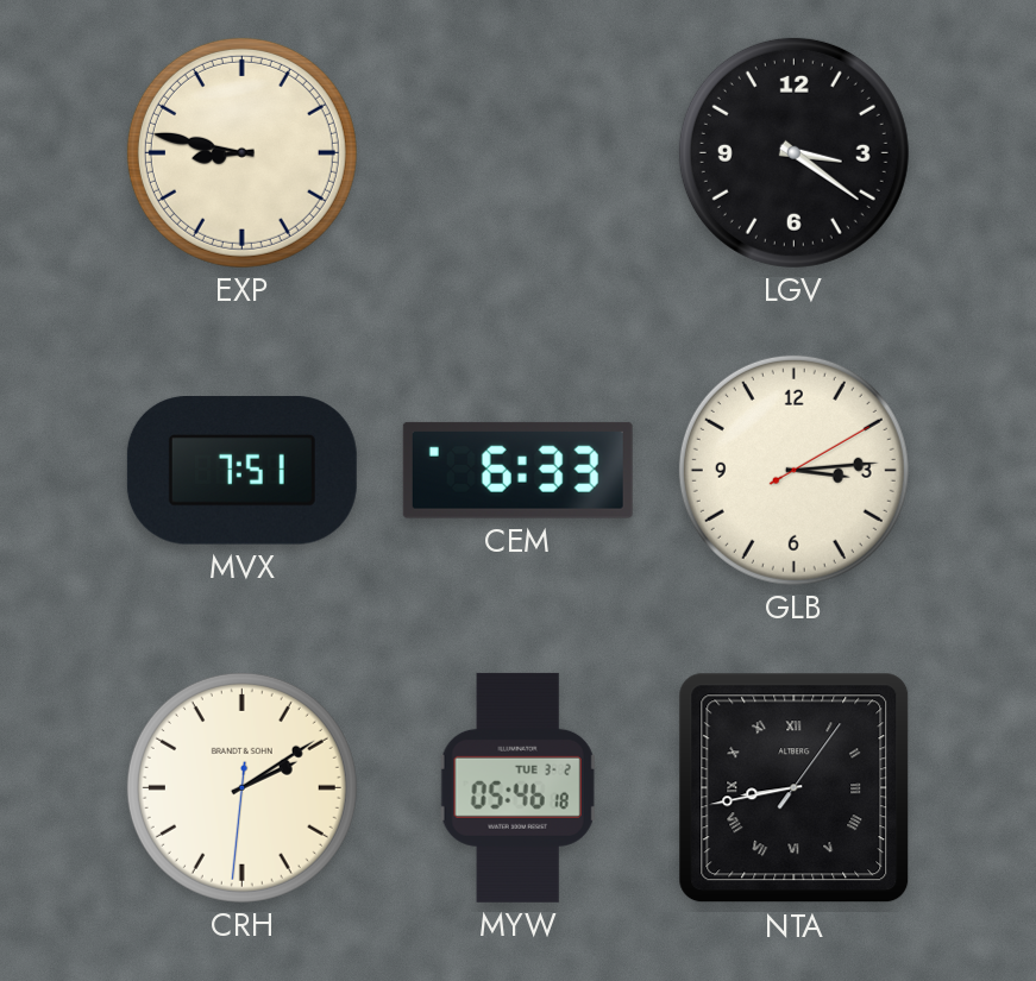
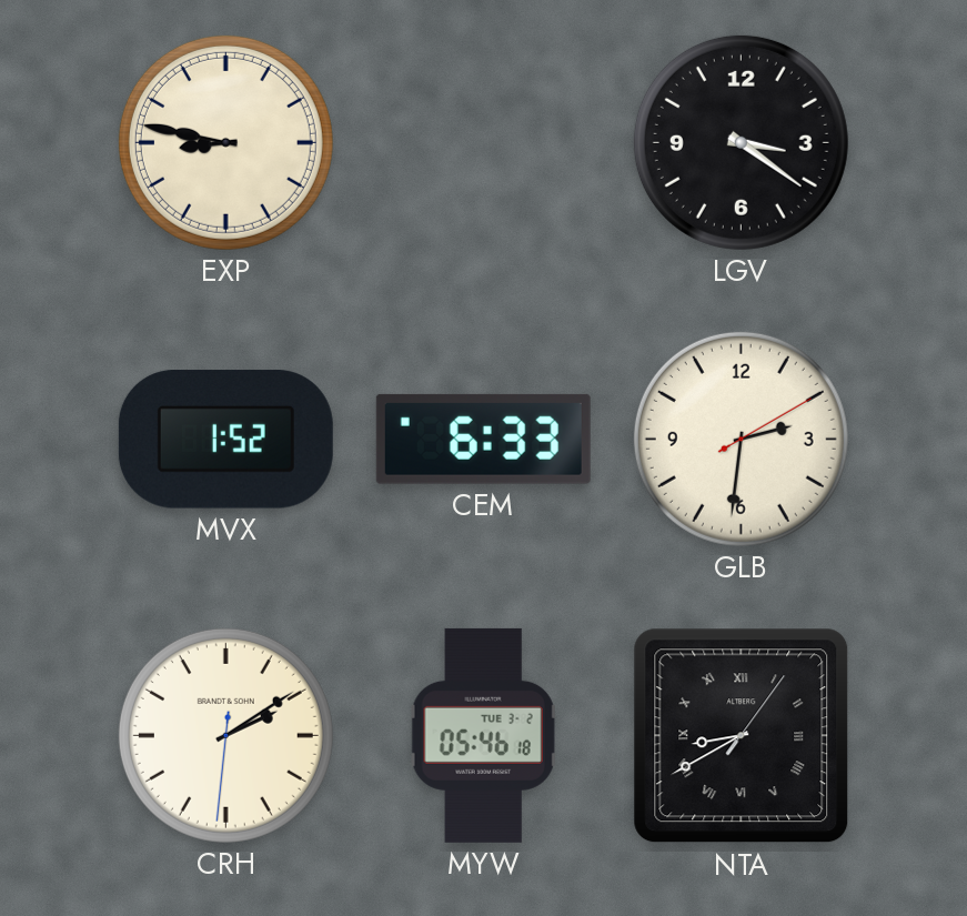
MVX: 7:51 -> 1:52 (225, 440)
GLB: 3:14 -> 2:31 (741, 439)
NTA: 8:43 -> 8:40 (742, 736)
